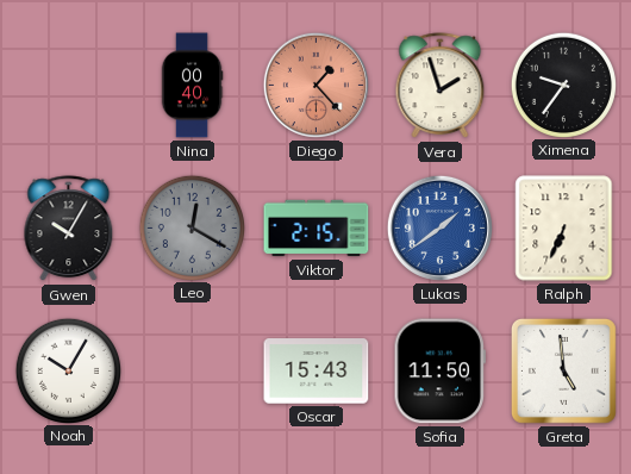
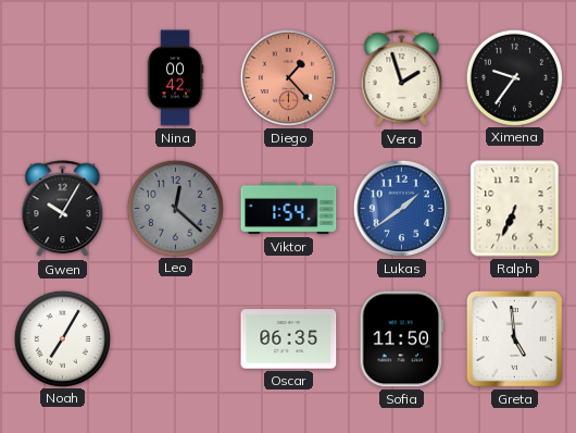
Nina: 00:40 -> 00:42 (175, 78)
Leo: 12:20 -> 12:22 (175, 208)
Viktor: 2:15 -> 1:54 (289, 209)
Noah: 10:05 -> 7:05 (62, 338)
Oscar: 15:43 -> 06:35 (289, 339)
